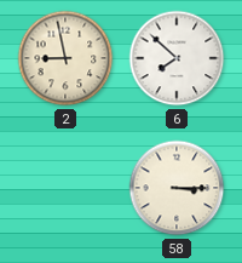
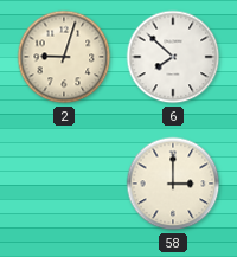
2: 8:58 -> 9:03 (64, 57)
58: 3:15 -> 3:00 (173, 184)
